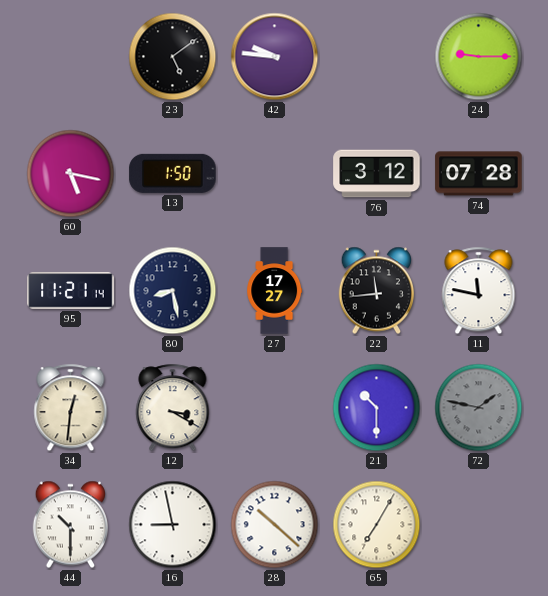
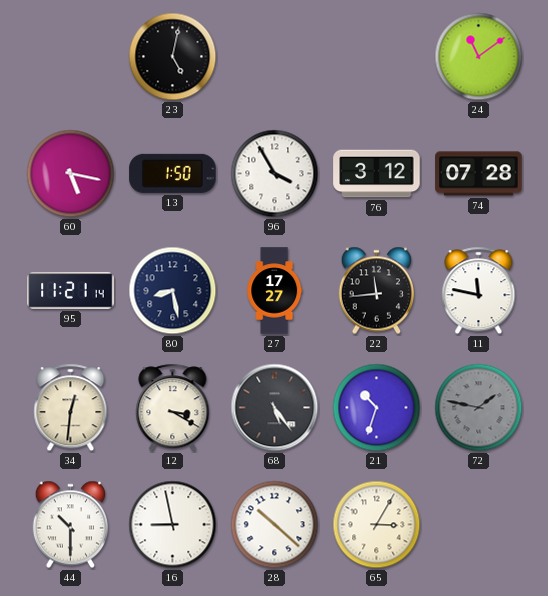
23: 5:09 -> 5:02 (173, 57)
42: 9:46 -> none (275, 57)
24: 9:15 -> 11:09 (479, 57)
96: none -> 3:55 (275, 174)
68: none -> 5:24 (275, 408)
21: 10:30 -> 10:33 (377, 408)
65: 7:05 -> 3:05 (377, 525)
